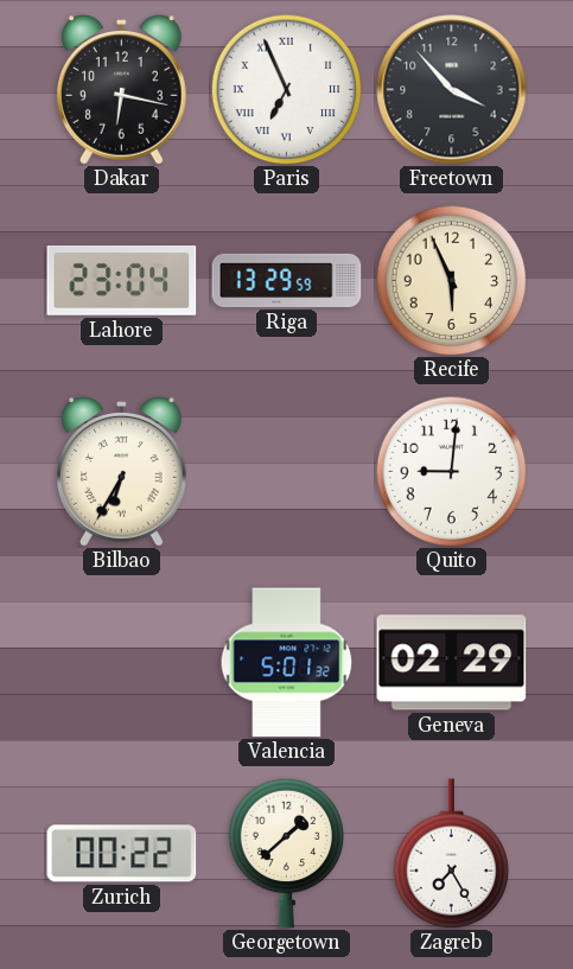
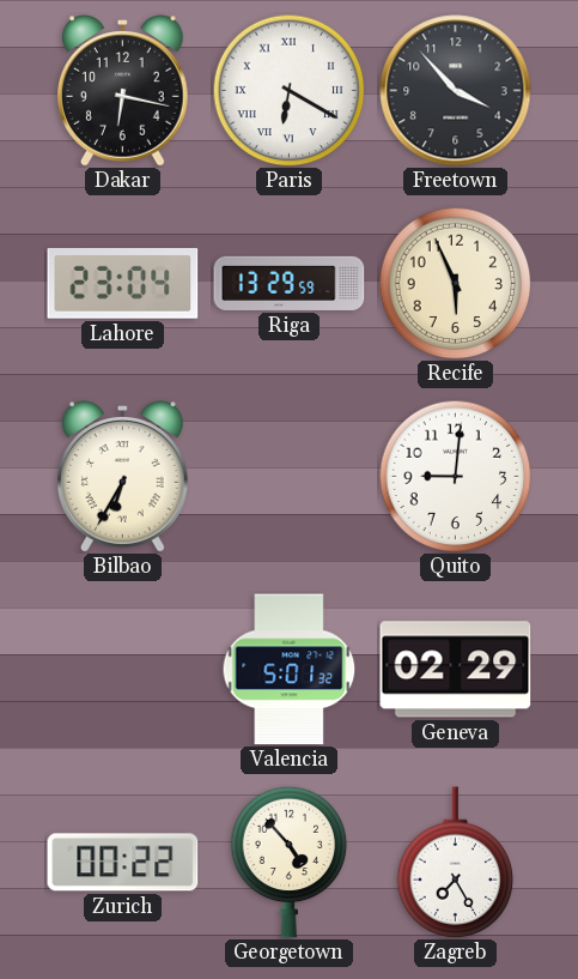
Paris: 6:56 -> 6:20 (288, 90)
Georgetown: 1:38 -> 4:53 (290, 862)
